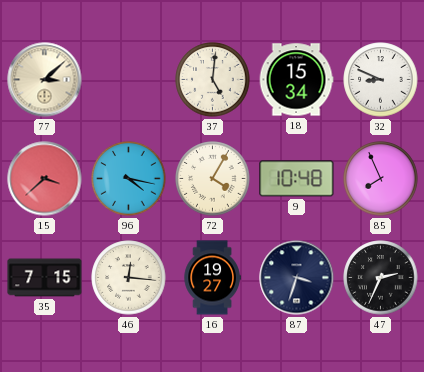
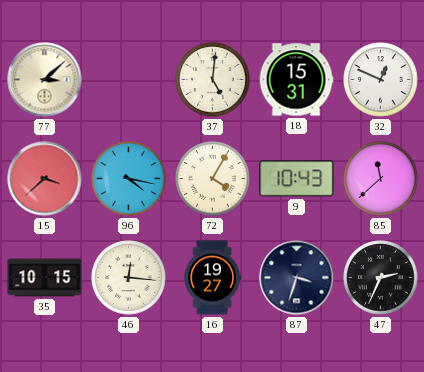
18: 15:34 -> 15:31 (296, 80)
32: 8:49 -> 12:49 (381, 80)
9: 10:48 -> 10:43 (297, 179)
85: 7:56 -> 11:38 (381, 179)
35: 7:15 -> 10:15 (45, 278)
